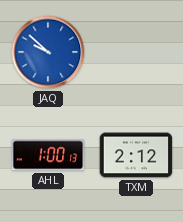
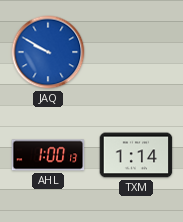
JAQ: 9:52 -> 9:50 (48, 52)
TXM: 2:12 -> 1:14 (136, 155)
